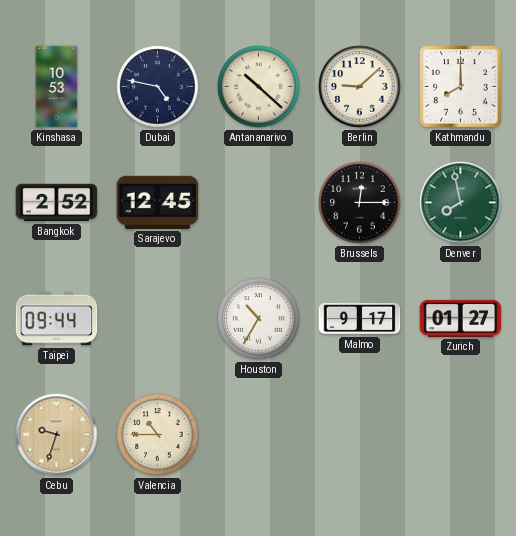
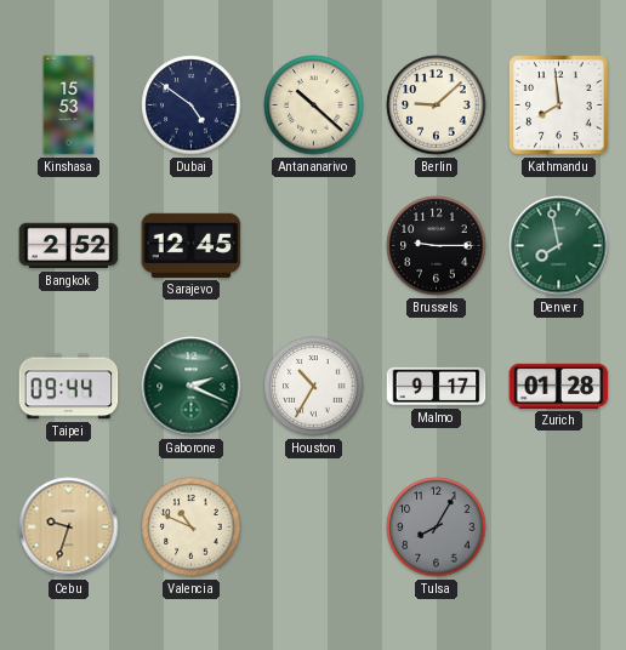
Kinshasa: 10:53 -> 15:53 (69, 106)
Dubai: 4:47 -> 4:51 (192, 106)
Kathmandu: 8:00 -> 7:59 (559, 106)
Brussels: 12:15 -> 9:15 (437, 246)
Gaborone: none -> 2:19 (192, 387)
Zurich: 01:27 -> 01:28 (559, 386)
Valencia: 10:45 -> 10:49 (192, 528)
Tulsa: none -> 8:05 (437, 528)
